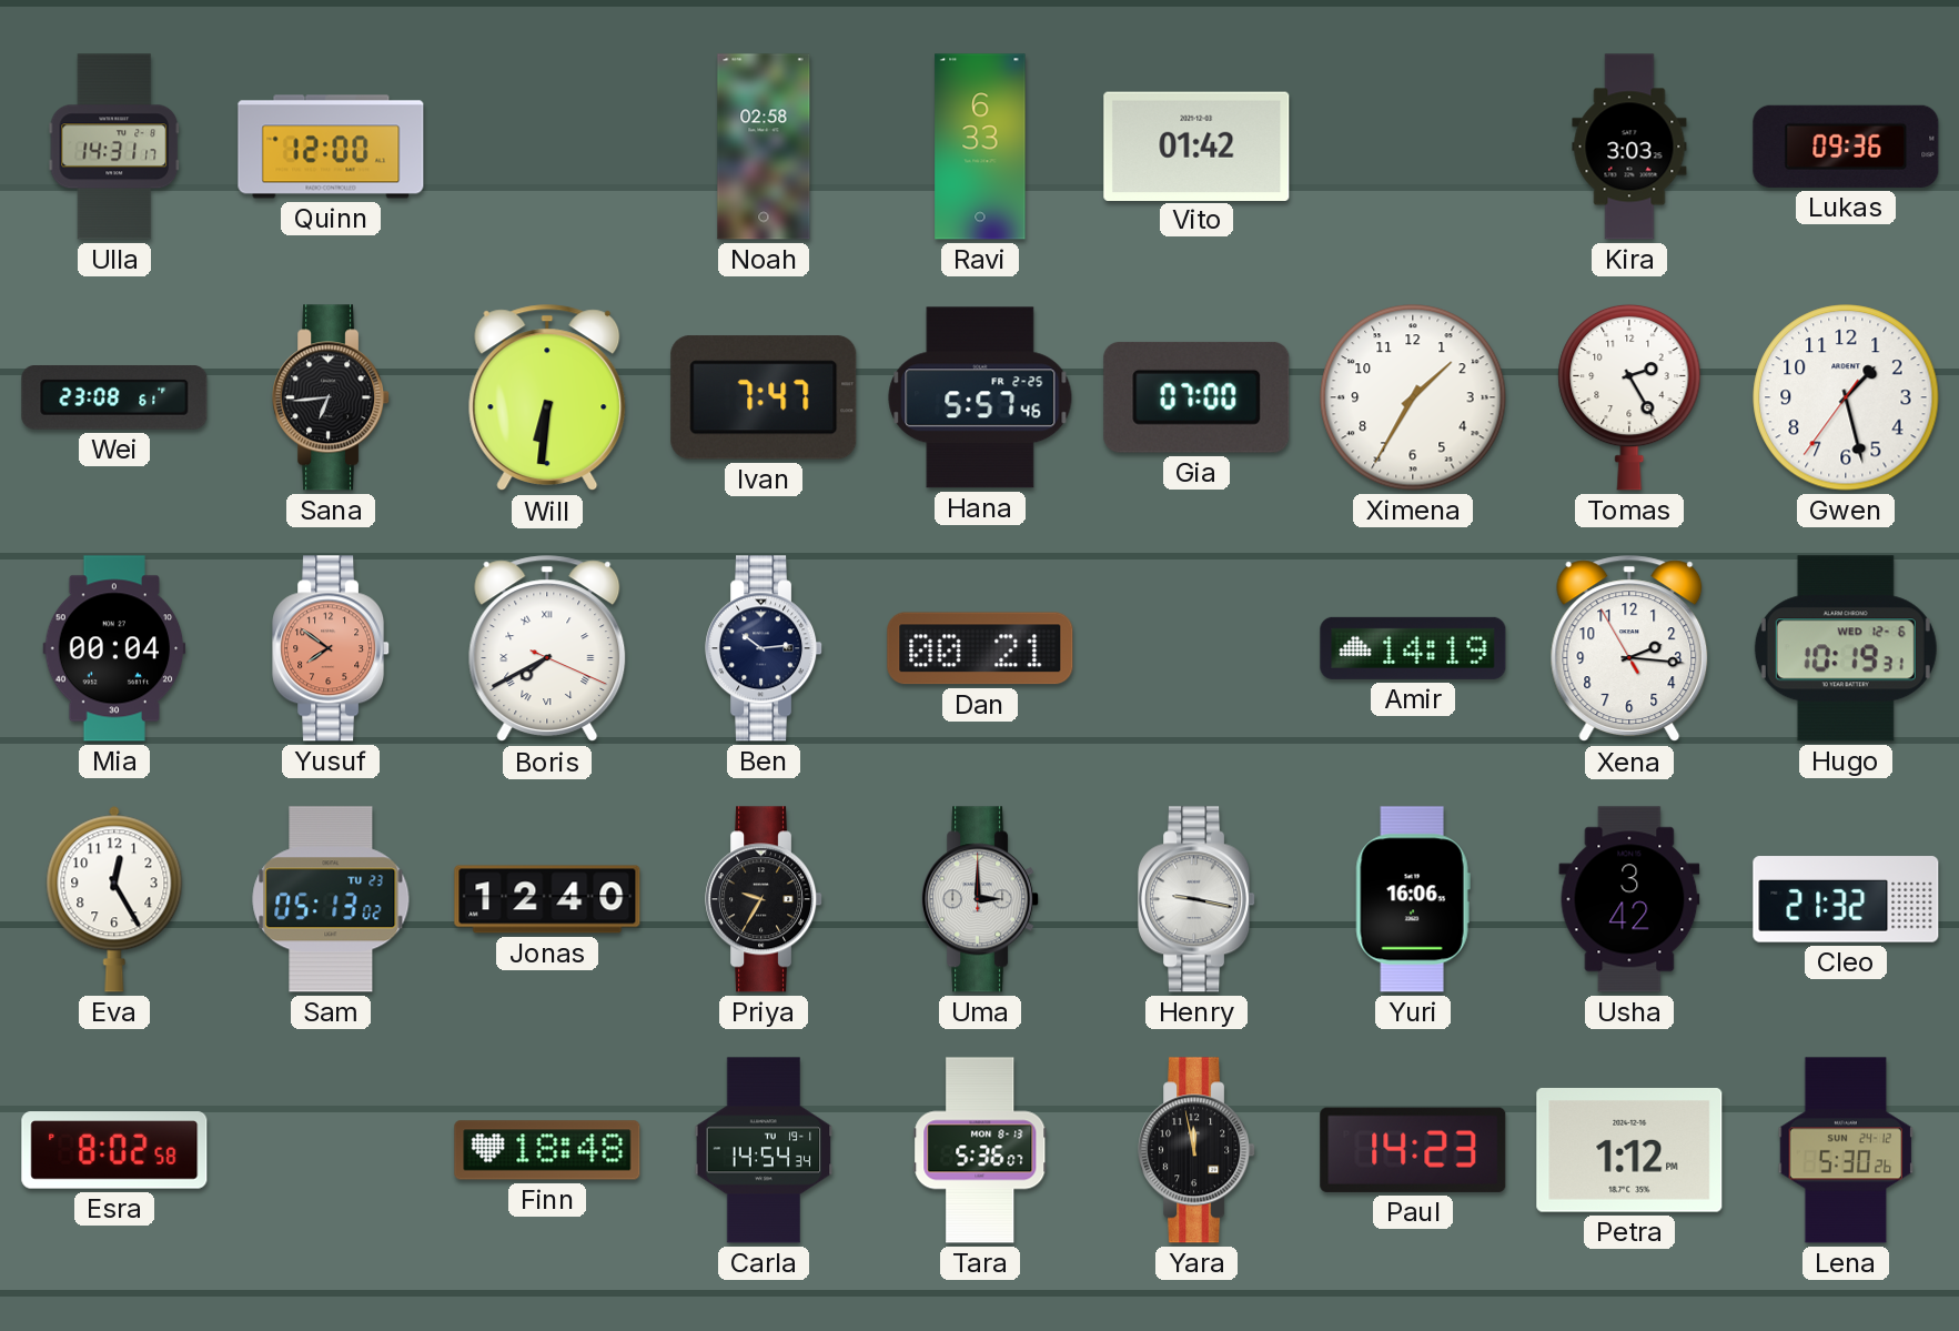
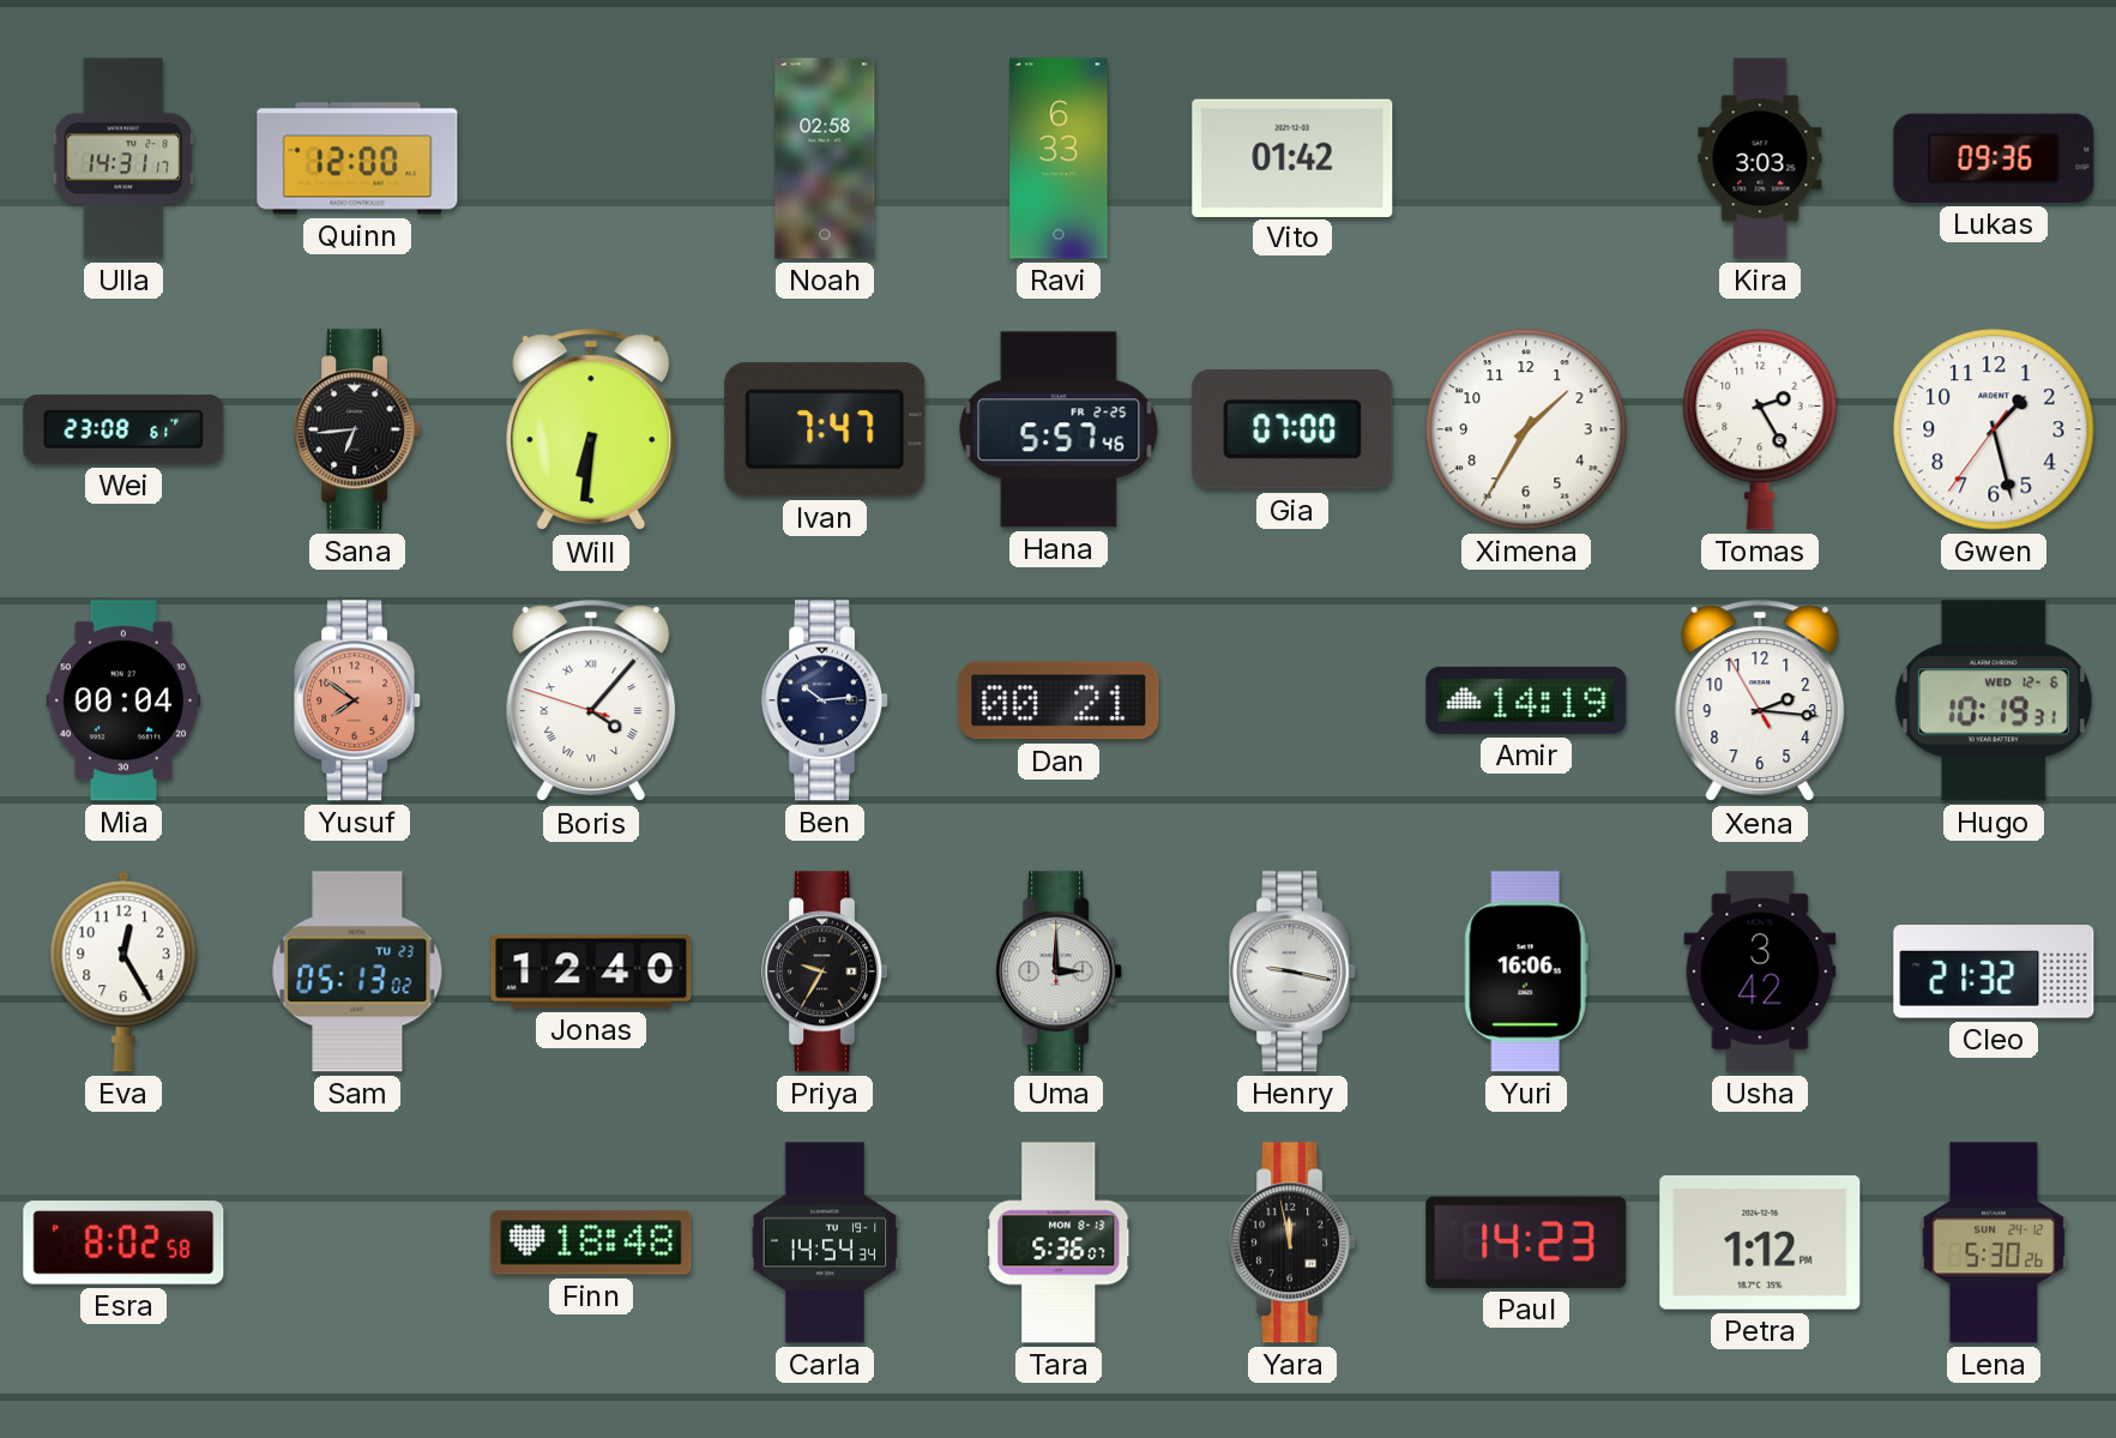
Boris: 7:40 -> 4:06 (591, 702)
